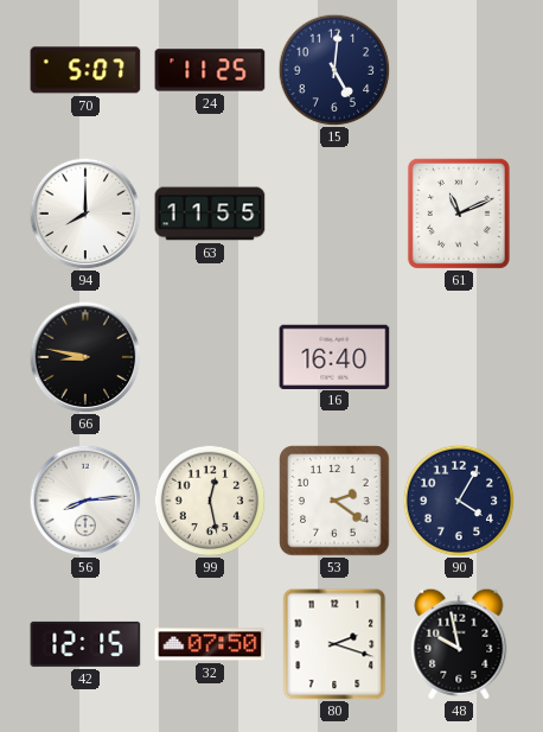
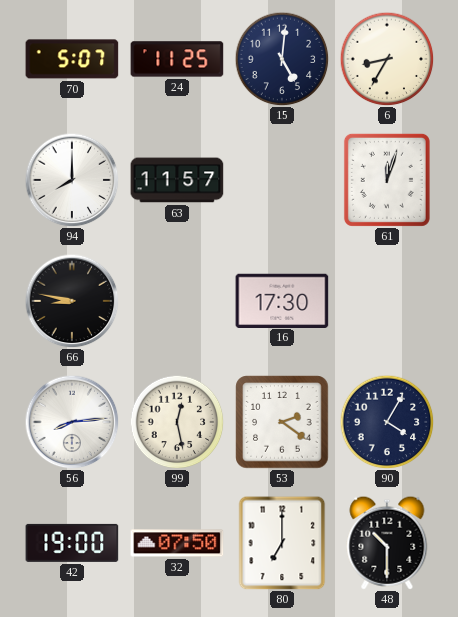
6: none -> 8:35 (387, 59)
63: 11:55 -> 11:57 (177, 180)
61: 11:11 -> 12:03 (387, 180)
16: 16:40 -> 17:30 (282, 300)
42: 12:15 -> 19:00 (72, 543)
80: 2:18 -> 7:00 (282, 543)
48: 9:58 -> 10:30 (387, 543)
